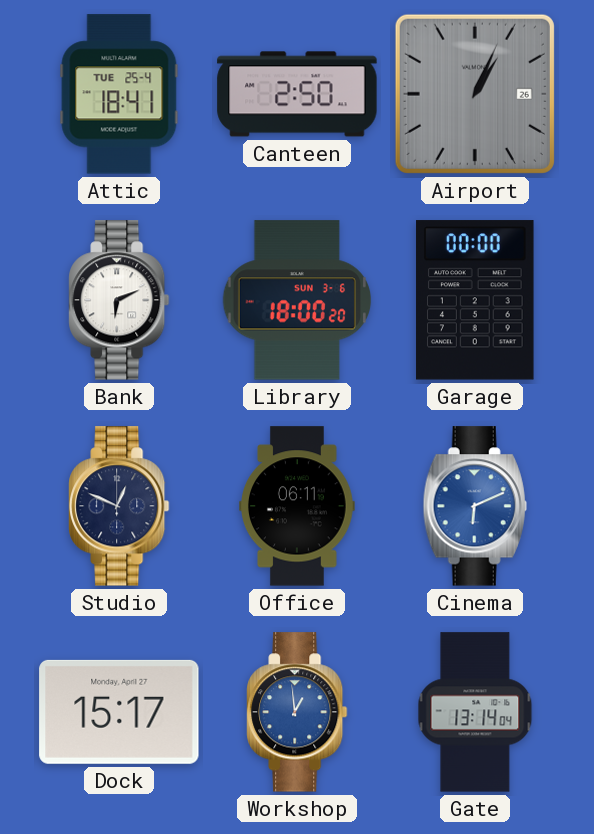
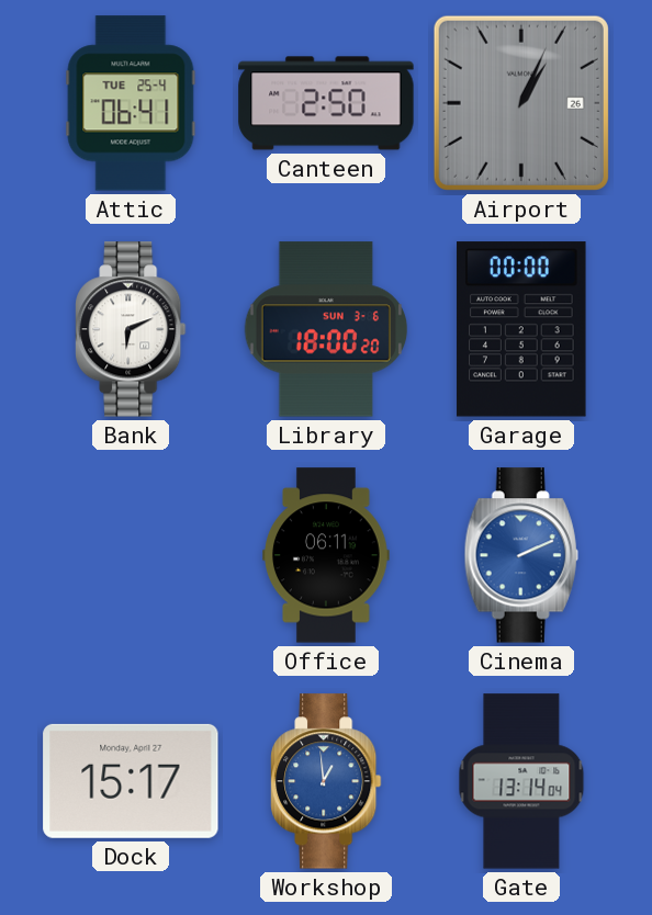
Attic: 18:41 -> 06:41 (131, 103)
Studio: 12:49 -> none (119, 506)
Cinema: 6:11 -> 2:11 (521, 555)
